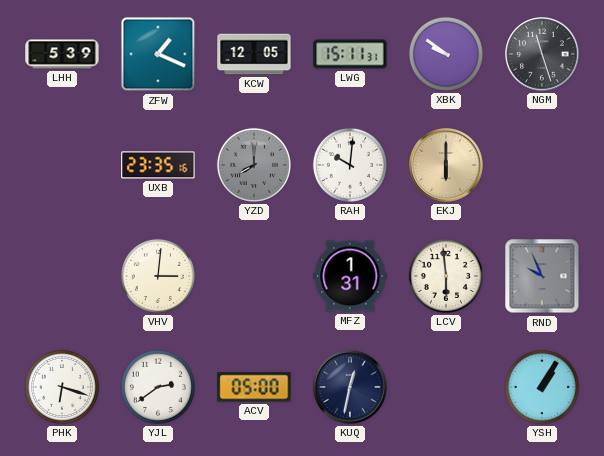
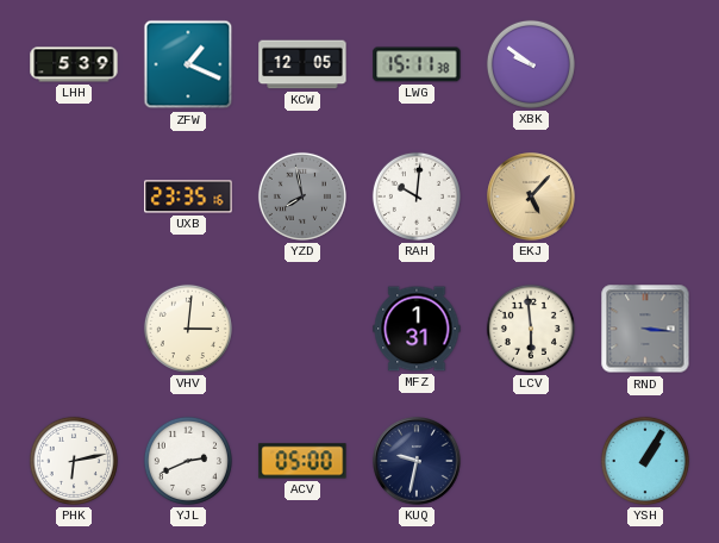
LWG: 15:11:31 -> 15:11:38 (417, 64)
NGM: 11:27 -> none (542, 54)
YZD: 8:00 -> 7:58 (302, 196)
EKJ: 6:00 -> 5:07 (531, 196)
RND: 9:56 -> 3:16 (645, 329)
PHK: 6:18 -> 6:13 (74, 461)
YJL: 2:39 -> 2:41 (188, 461)
KUQ: 12:32 -> 9:32 (417, 461)
